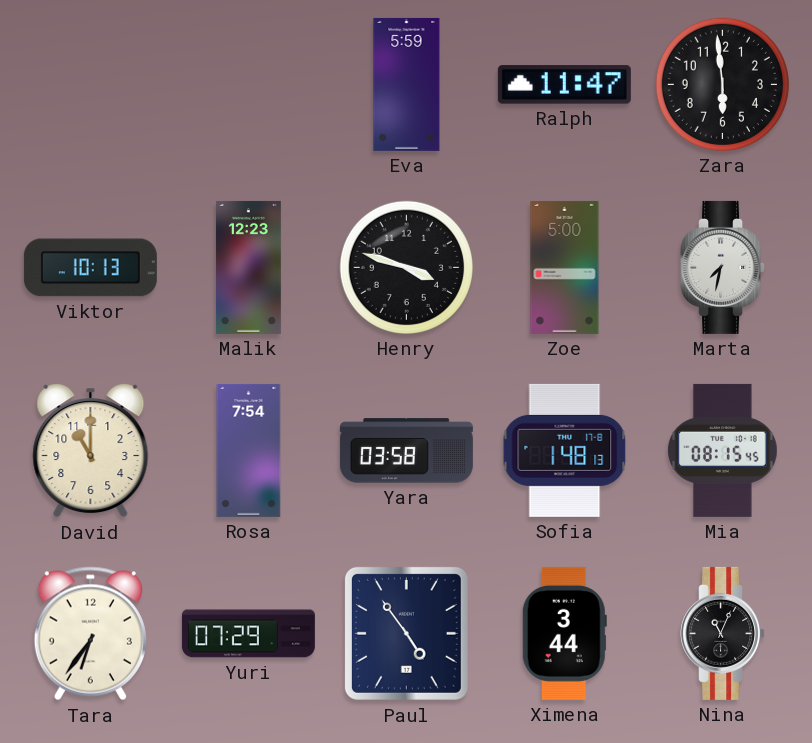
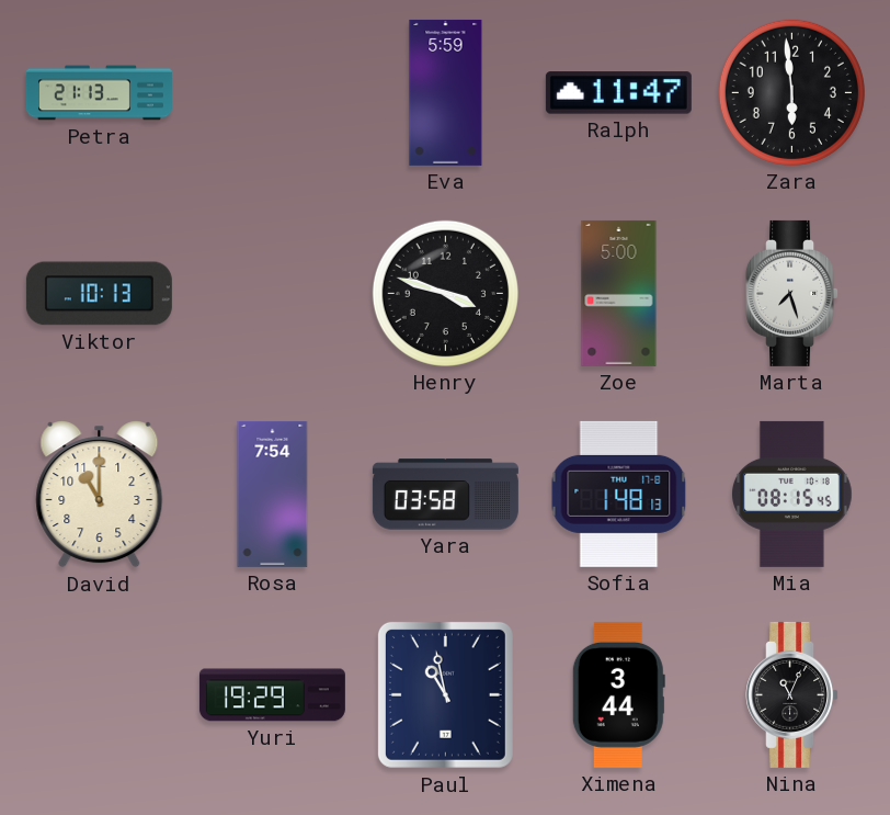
Petra: none -> 21:13 (99, 93)
Malik: 12:23 -> none (248, 267)
Marta: 7:32 -> 7:27 (792, 293)
Tara: 6:36 -> none (90, 634)
Yuri: 07:29 -> 19:29 (272, 695)
Paul: 4:54 -> 10:58 (445, 694)
